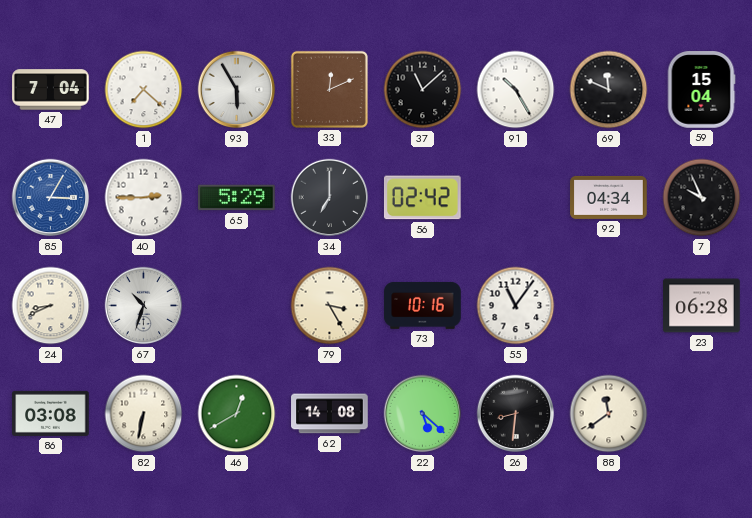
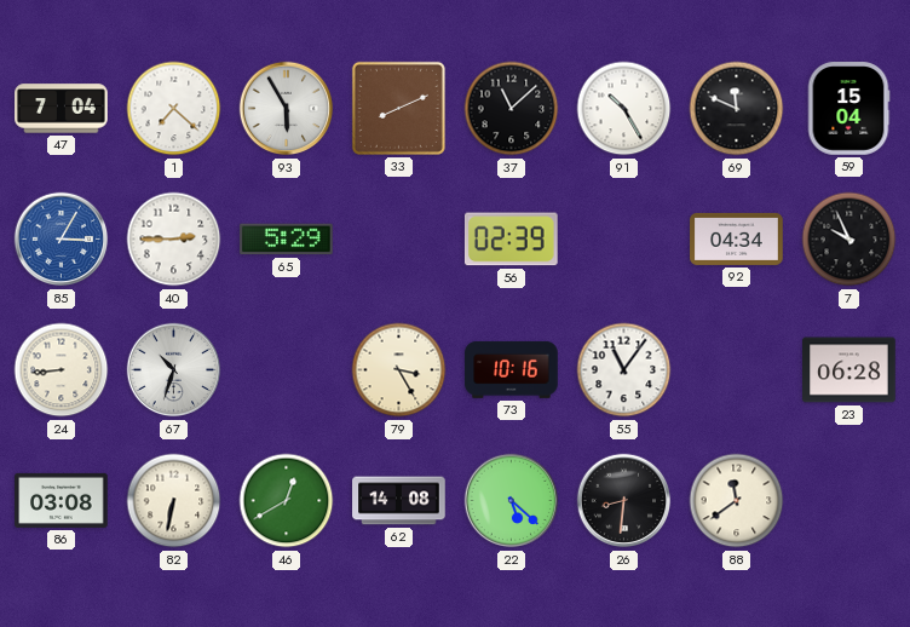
33: 12:11 -> 8:11 (398, 108)
34: 7:00 -> none (330, 198)
56: 02:42 -> 02:39 (511, 240)
24: 8:41 -> 8:44 (62, 370)
